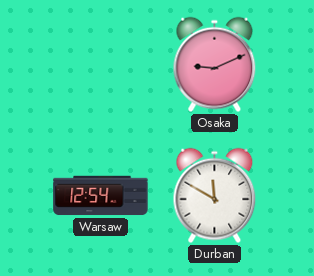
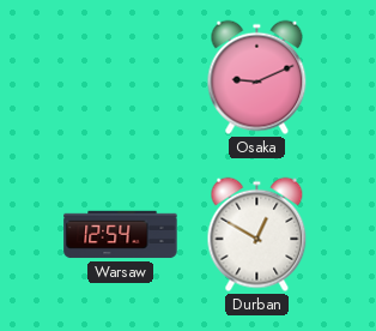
Durban: 11:50 -> 12:50 (257, 235)
